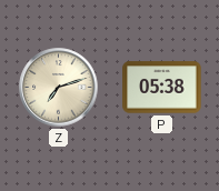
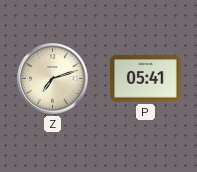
P: 05:38 -> 05:41 (146, 79)
